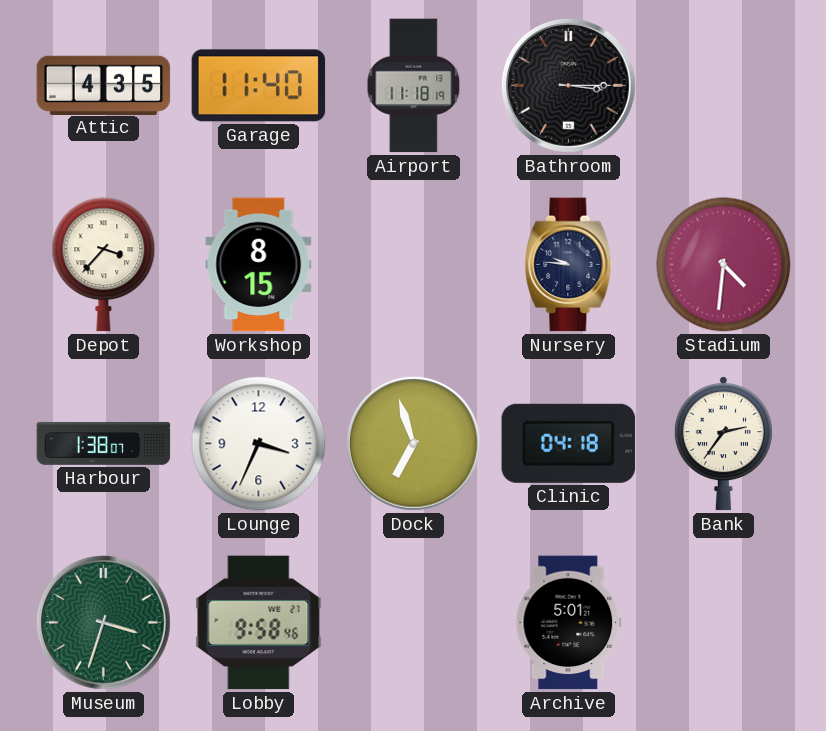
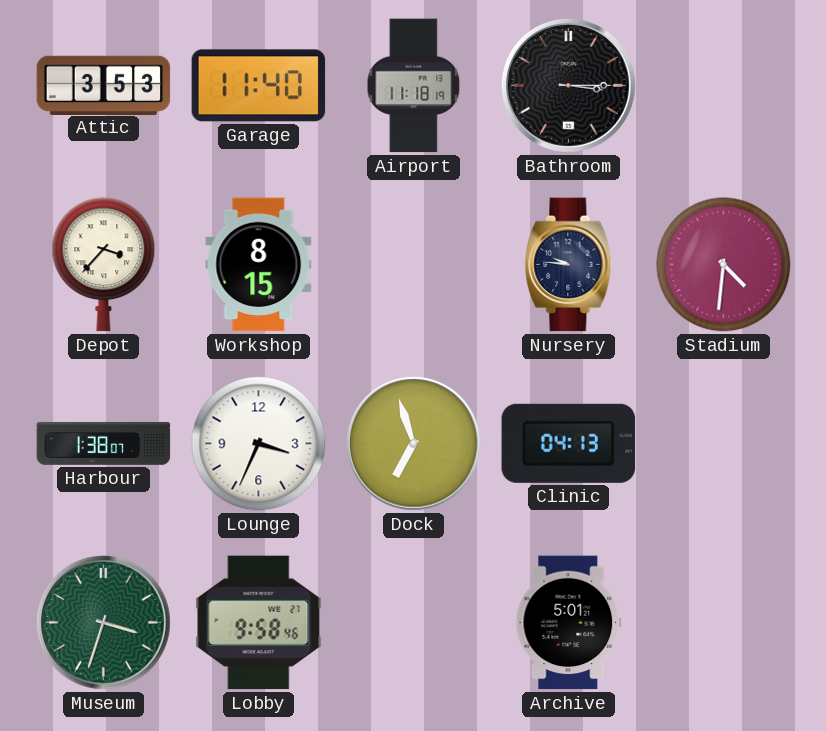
Attic: 4:35 -> 3:53 (104, 85)
Clinic: 04:18 -> 04:13 (569, 443)
Bank: 2:36 -> none (723, 444)
